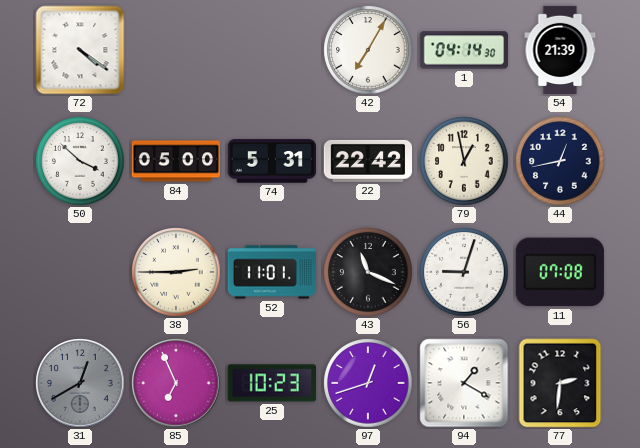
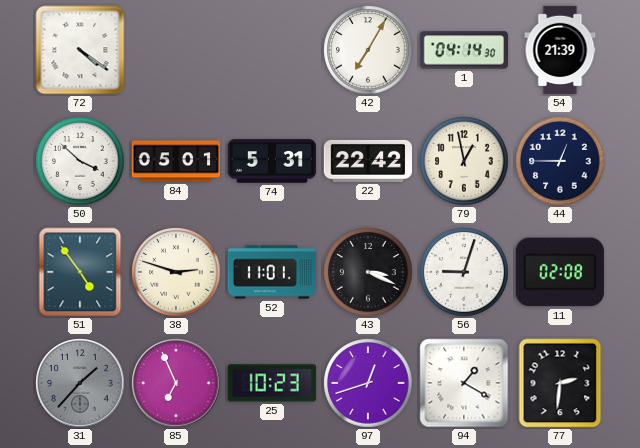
84: 05:00 -> 05:01 (175, 161)
44: 12:43 -> 12:45 (560, 161)
51: none -> 4:54 (80, 272)
38: 2:45 -> 2:48 (176, 272)
43: 11:19 -> 3:19 (368, 272)
11: 07:08 -> 02:08 (560, 272)
31: 12:40 -> 1:37 (80, 383)
